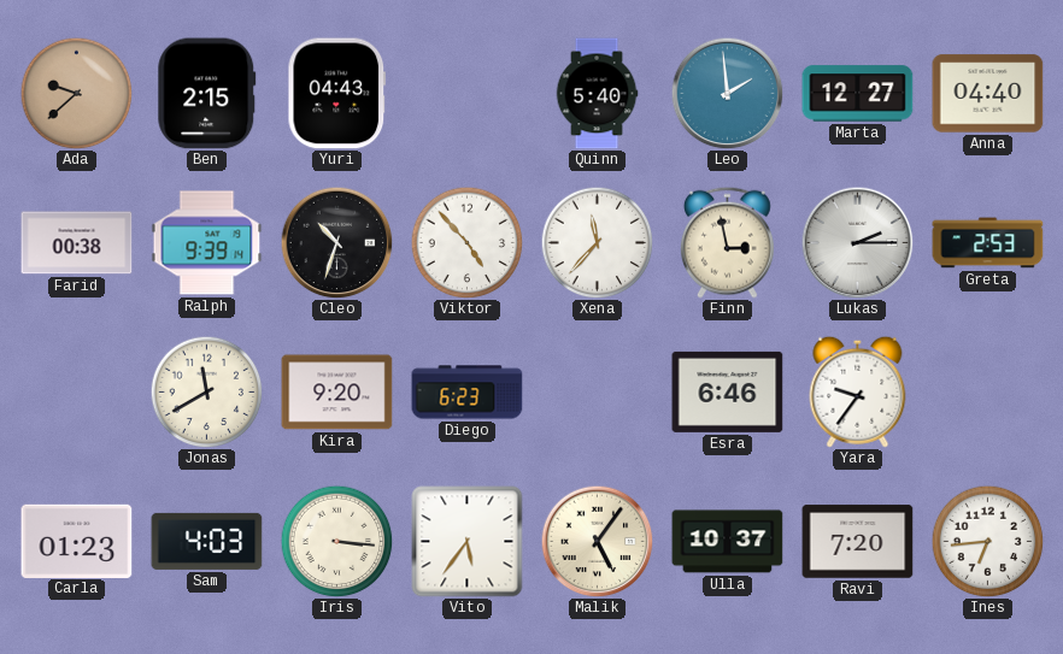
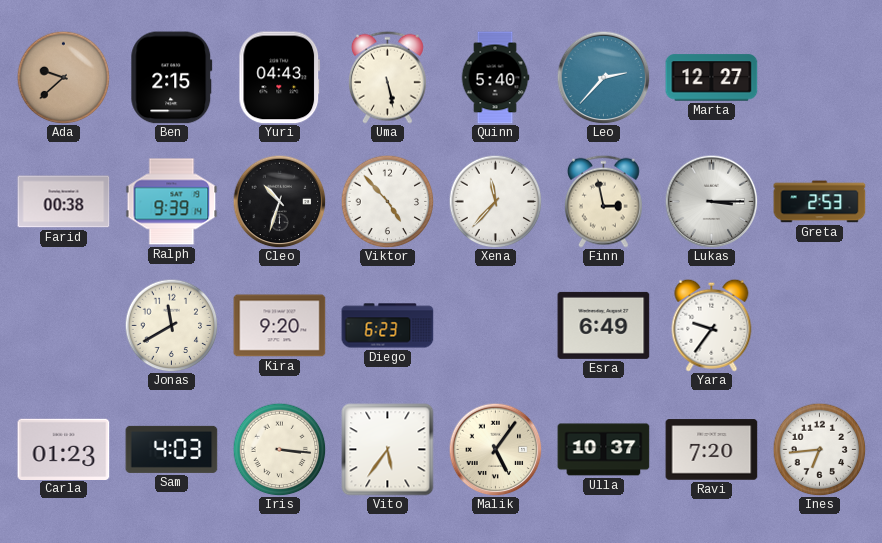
Uma: none -> 5:28 (388, 77)
Leo: 1:59 -> 2:37 (603, 77)
Anna: 04:40 -> none (988, 94)
Lukas: 2:15 -> 3:15 (711, 201)
Esra: 6:46 -> 6:49 (604, 325)
